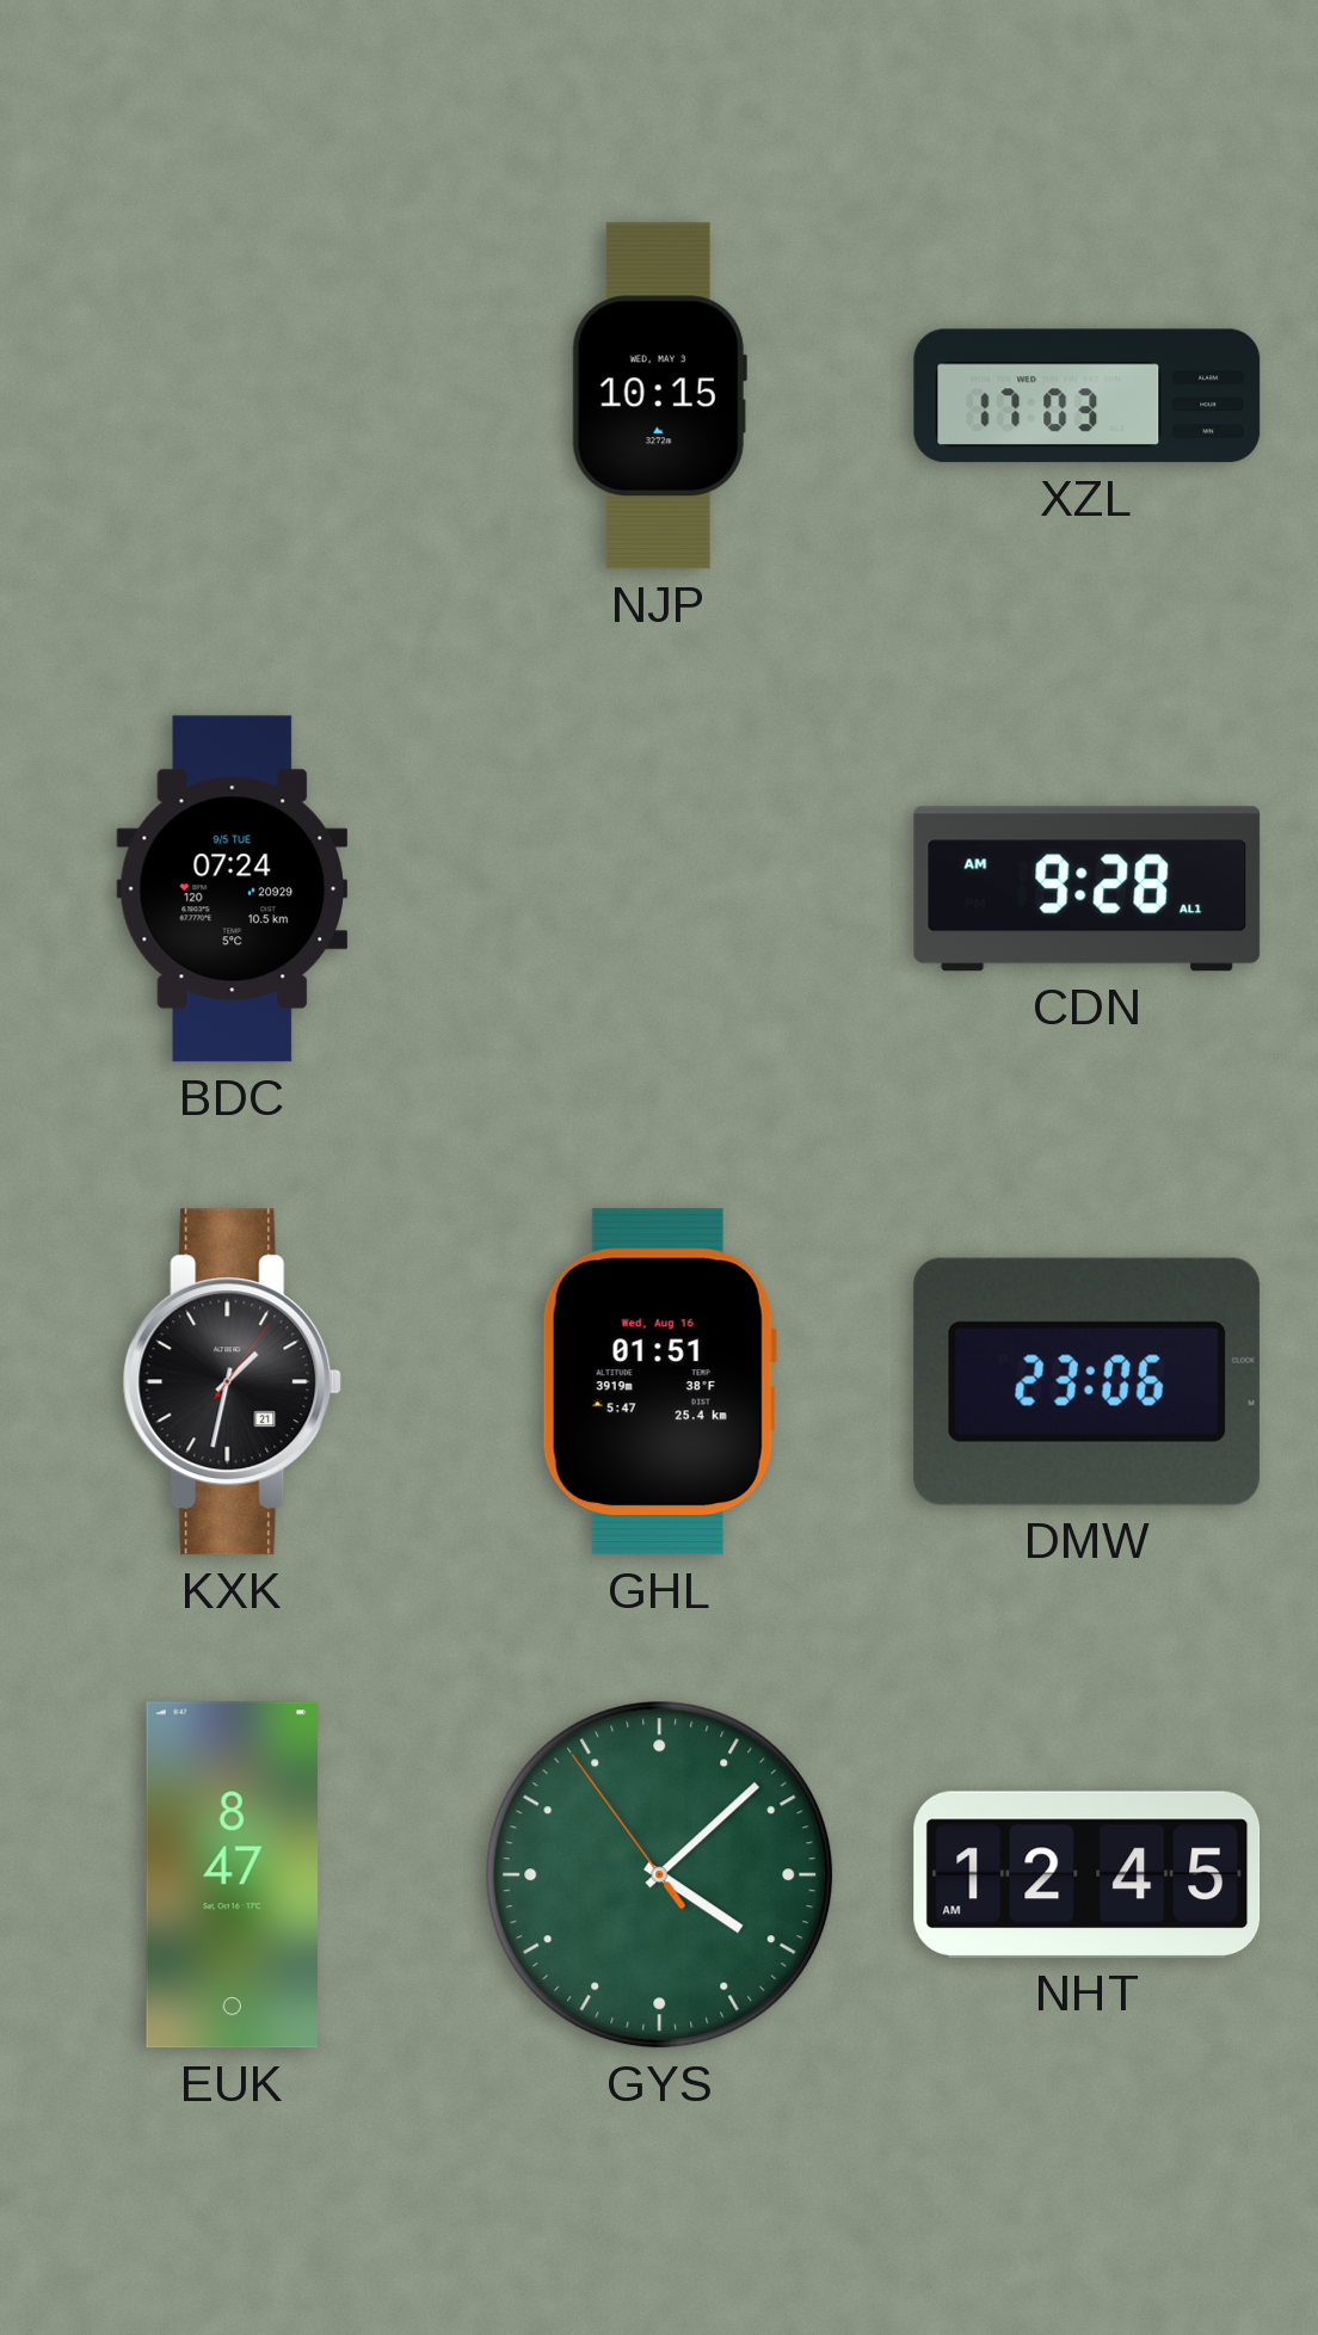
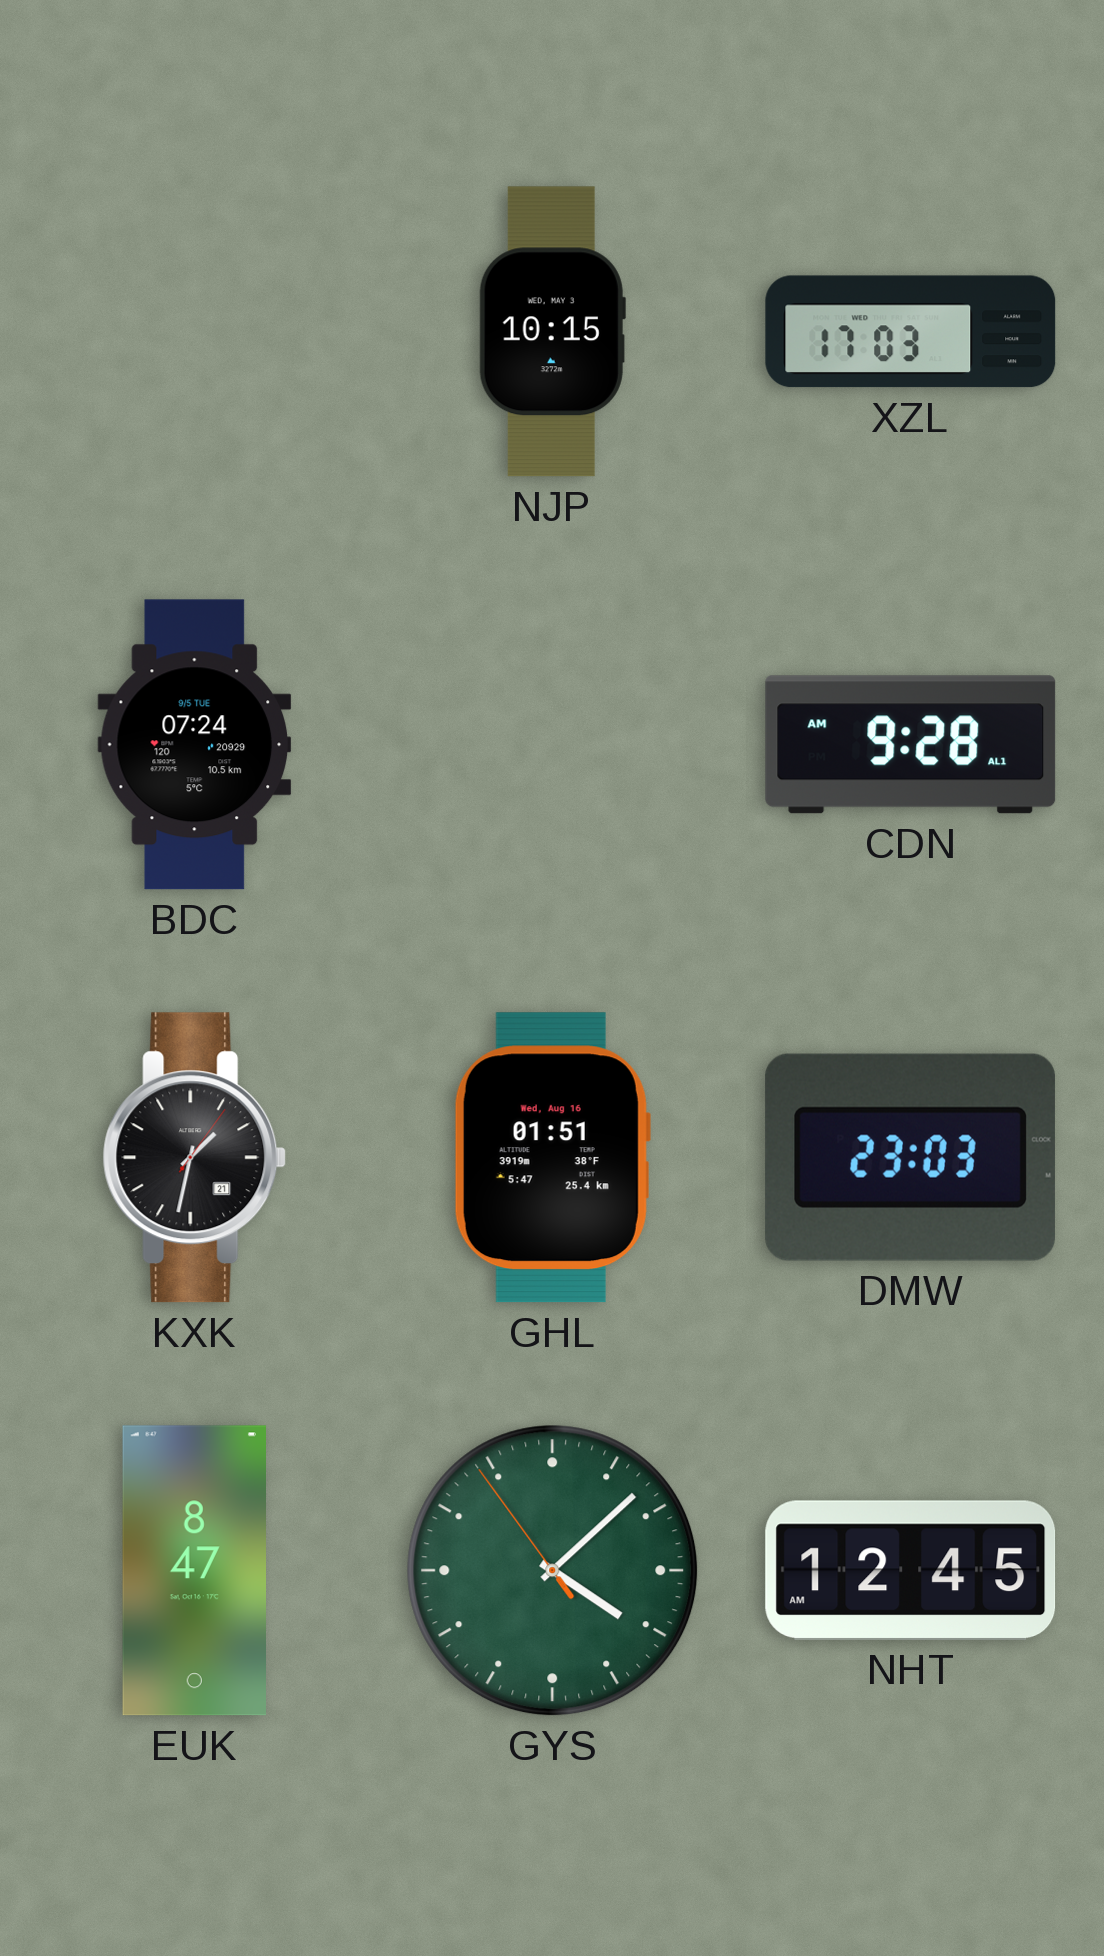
DMW: 23:06 -> 23:03 (910, 1157)
